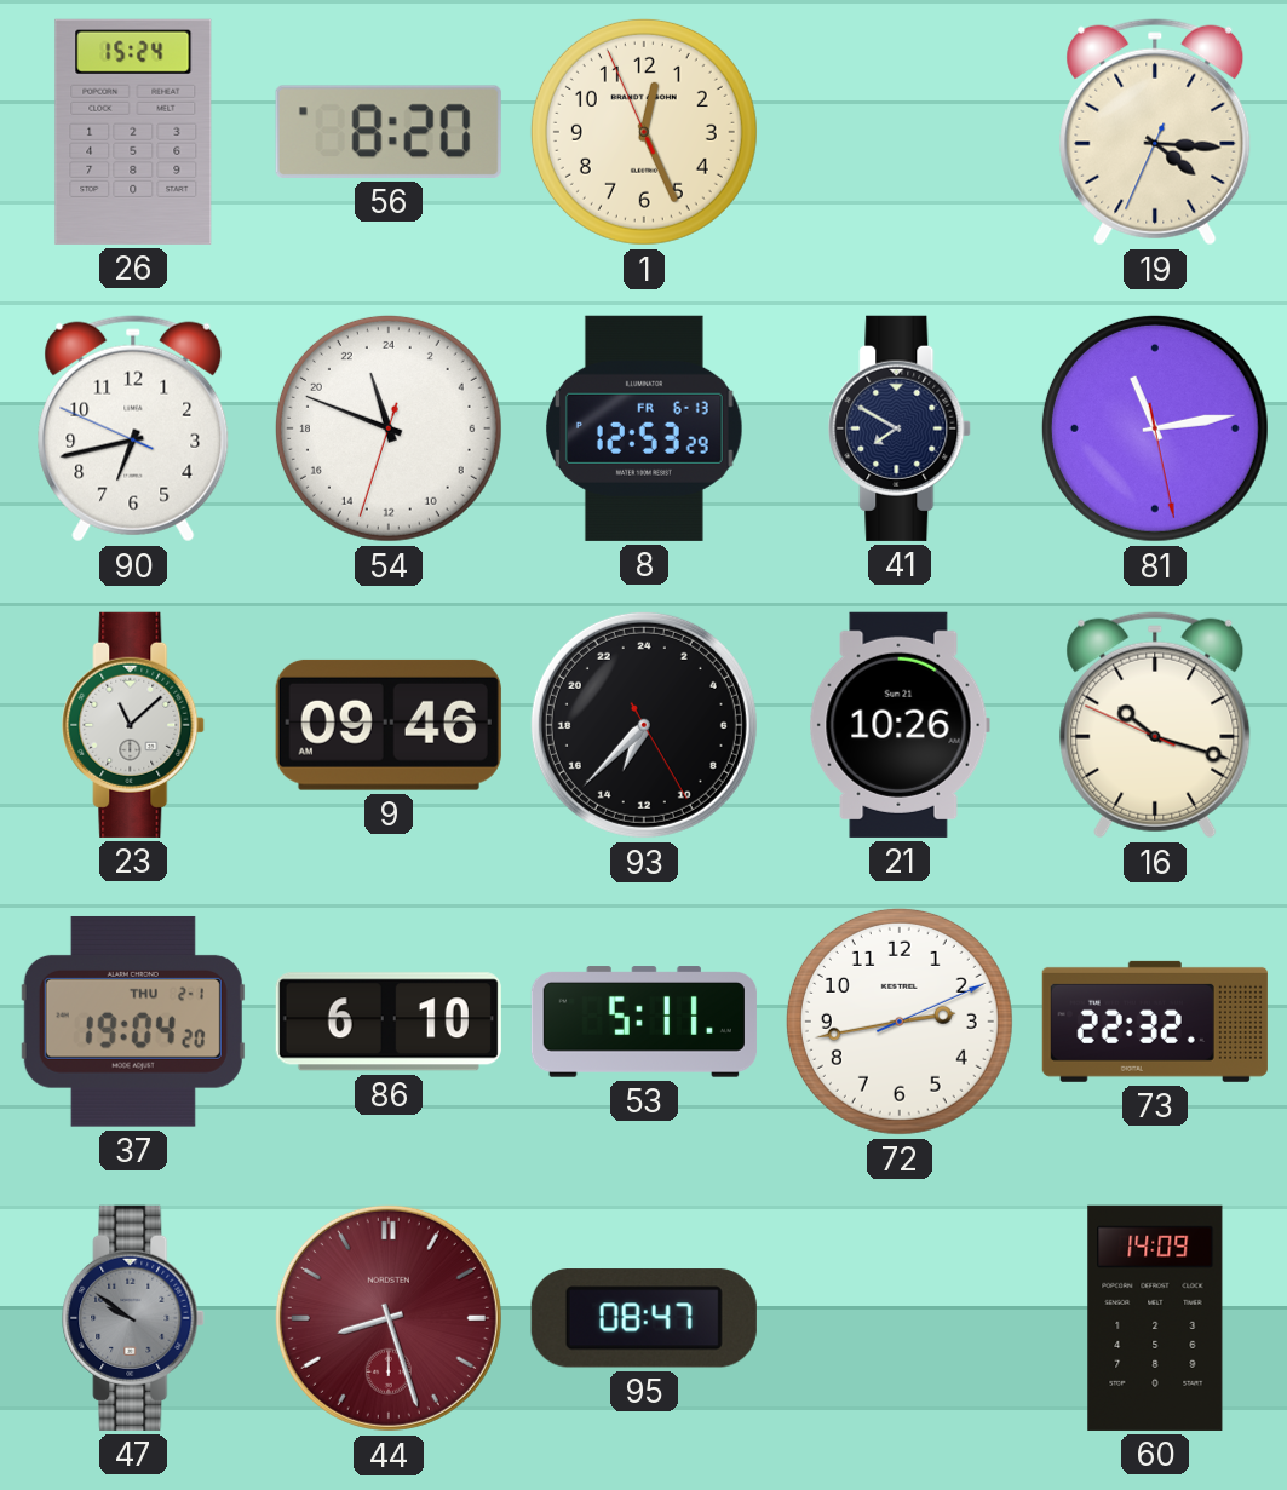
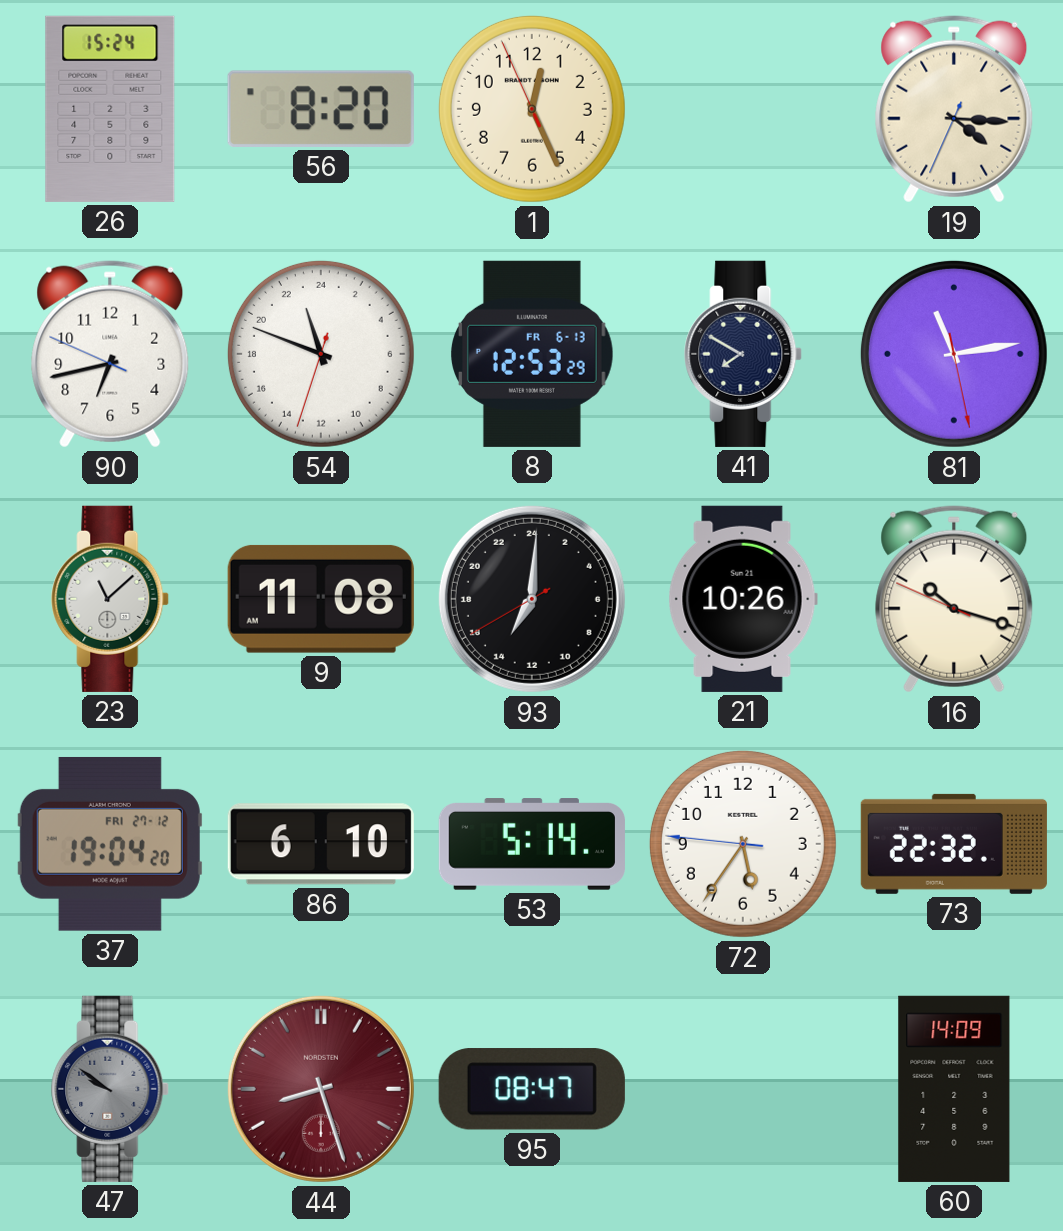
9: 09:46 -> 11:08 (321, 599)
93: 13:37 -> 14:00 (532, 599)
37 date: THU 2-1 -> FRI 27-12 (110, 844)
53: 5:11 -> 5:14 (532, 844)
72: 2:43 -> 5:35 (743, 844)
